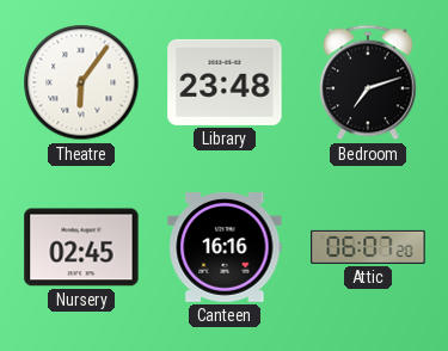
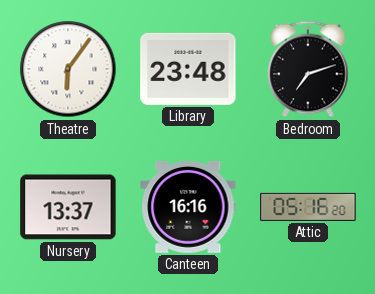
Nursery: 02:45 -> 13:37 (68, 207)
Attic: 06:07 -> 05:16 (308, 207)
